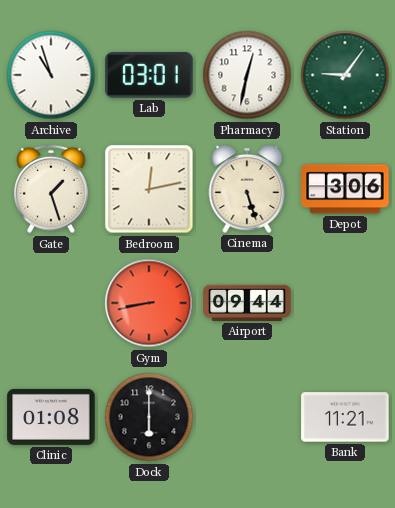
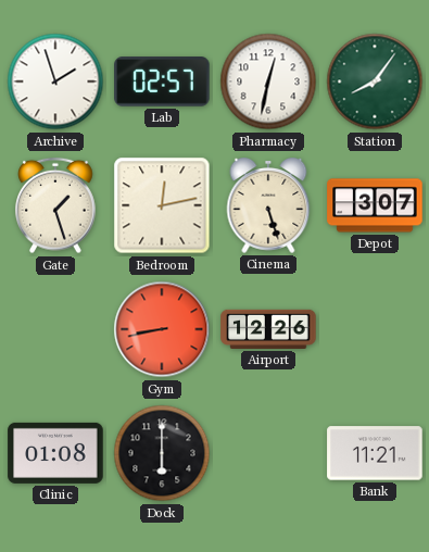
Archive: 10:57 -> 1:57 (55, 81)
Lab: 03:01 -> 02:57 (162, 81)
Station: 9:06 -> 8:06 (375, 81)
Depot: 3:06 -> 3:07 (375, 205)
Airport: 09:44 -> 12:26 (268, 329)
